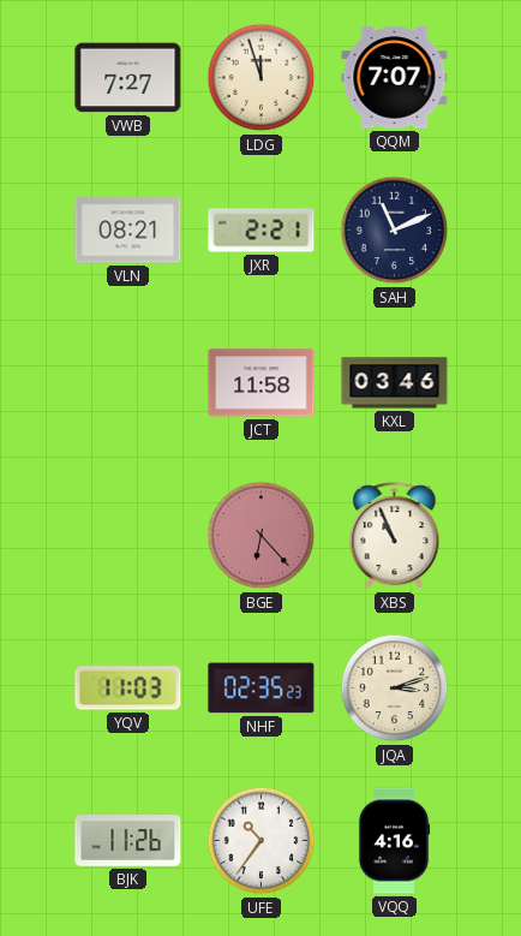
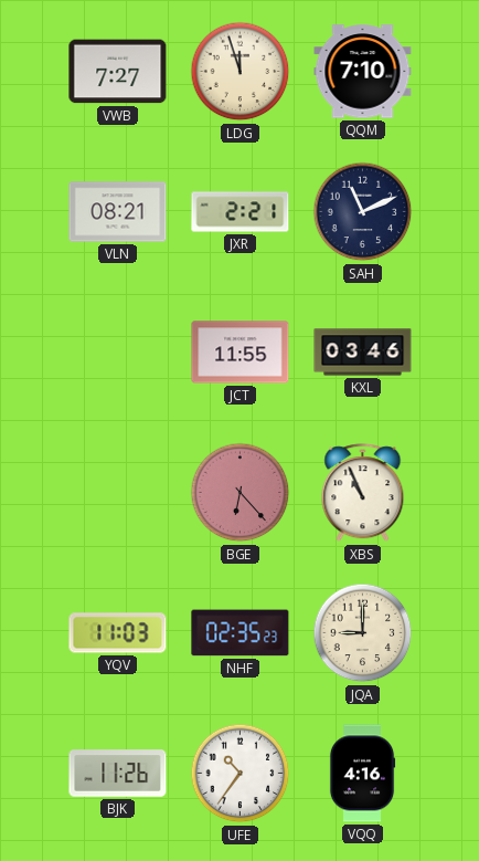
QQM: 7:07 -> 7:10 (363, 72)
JCT: 11:58 -> 11:55 (241, 353)
JQA: 3:12 -> 9:00 (363, 633)
